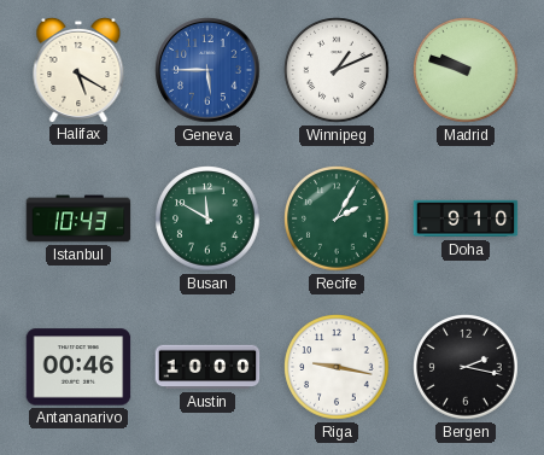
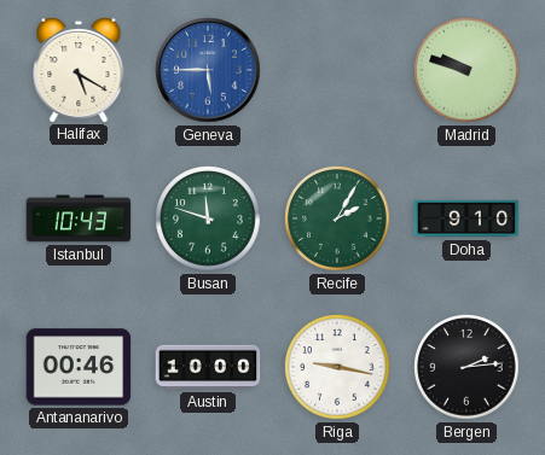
Winnipeg: 1:11 -> none (337, 70)
Busan: 11:50 -> 11:48 (208, 218)
Bergen: 2:17 -> 2:14 (466, 367)
